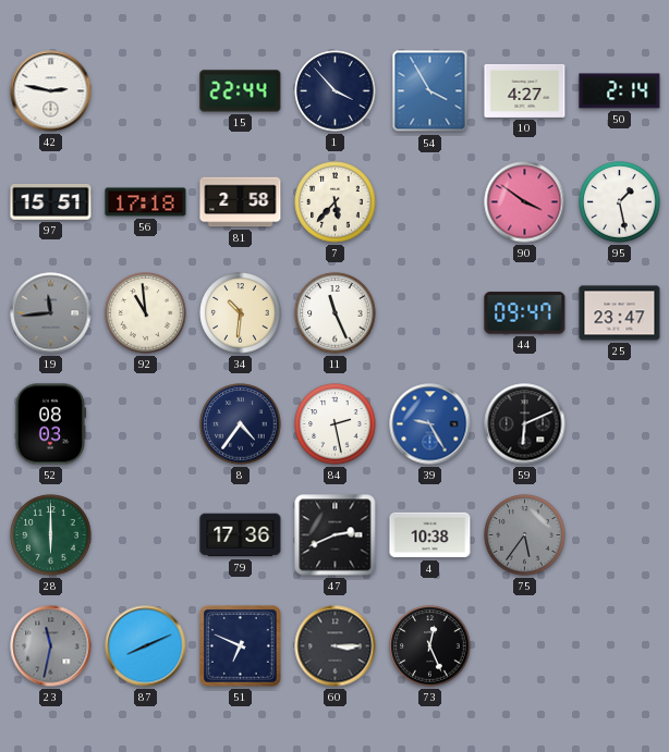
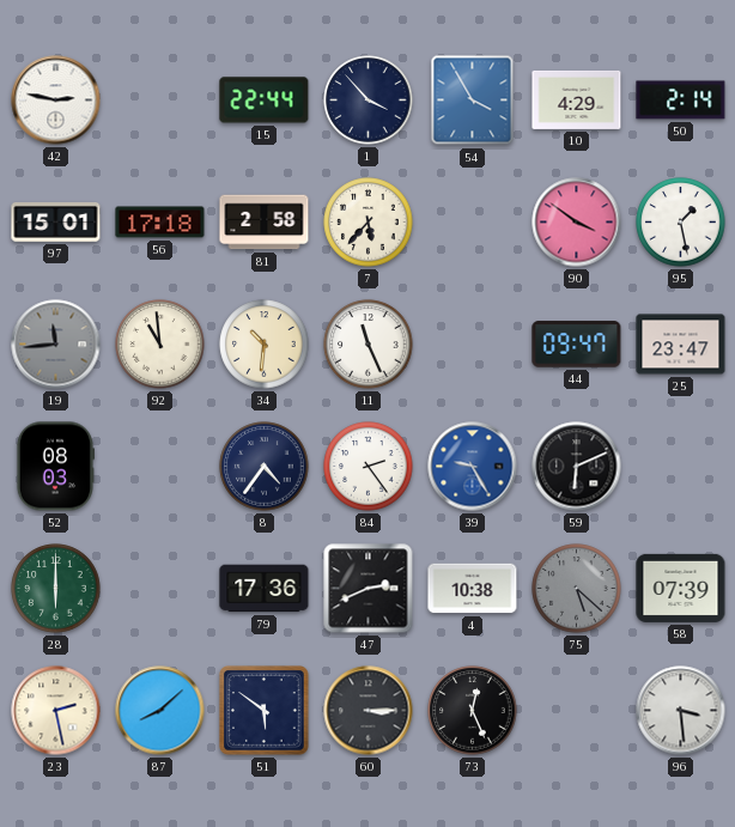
10: 4:27 -> 4:29 (577, 99)
97: 15:51 -> 15:01 (56, 223)
84: 2:28 -> 2:24 (369, 467)
75: 5:36 -> 5:22 (577, 589)
58: none -> 07:39 (681, 588)
23: 11:32 -> 2:28 (56, 711)
23 dial: grey -> cream (56, 711)
87: 8:11 -> 8:08 (160, 711)
51: 6:49 -> 5:51 (265, 711)
96: none -> 3:29 (681, 711)
